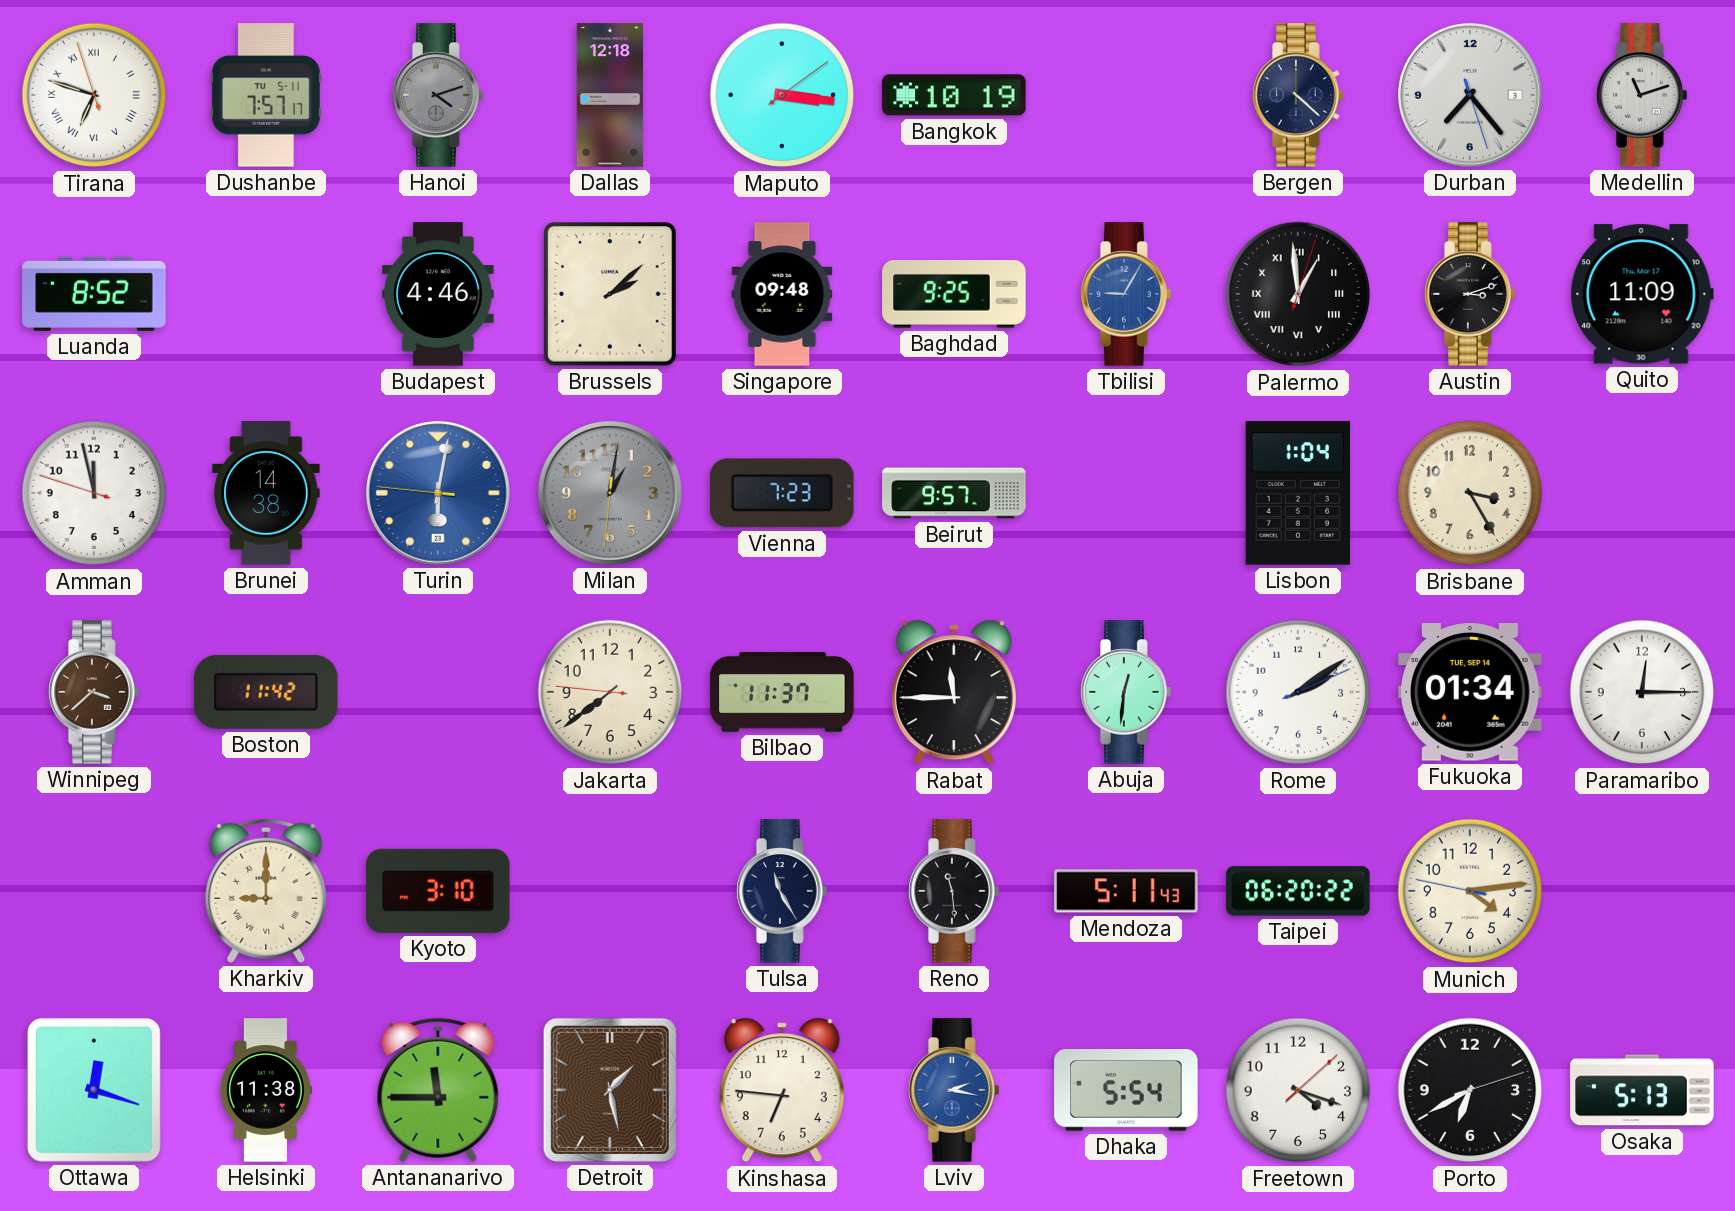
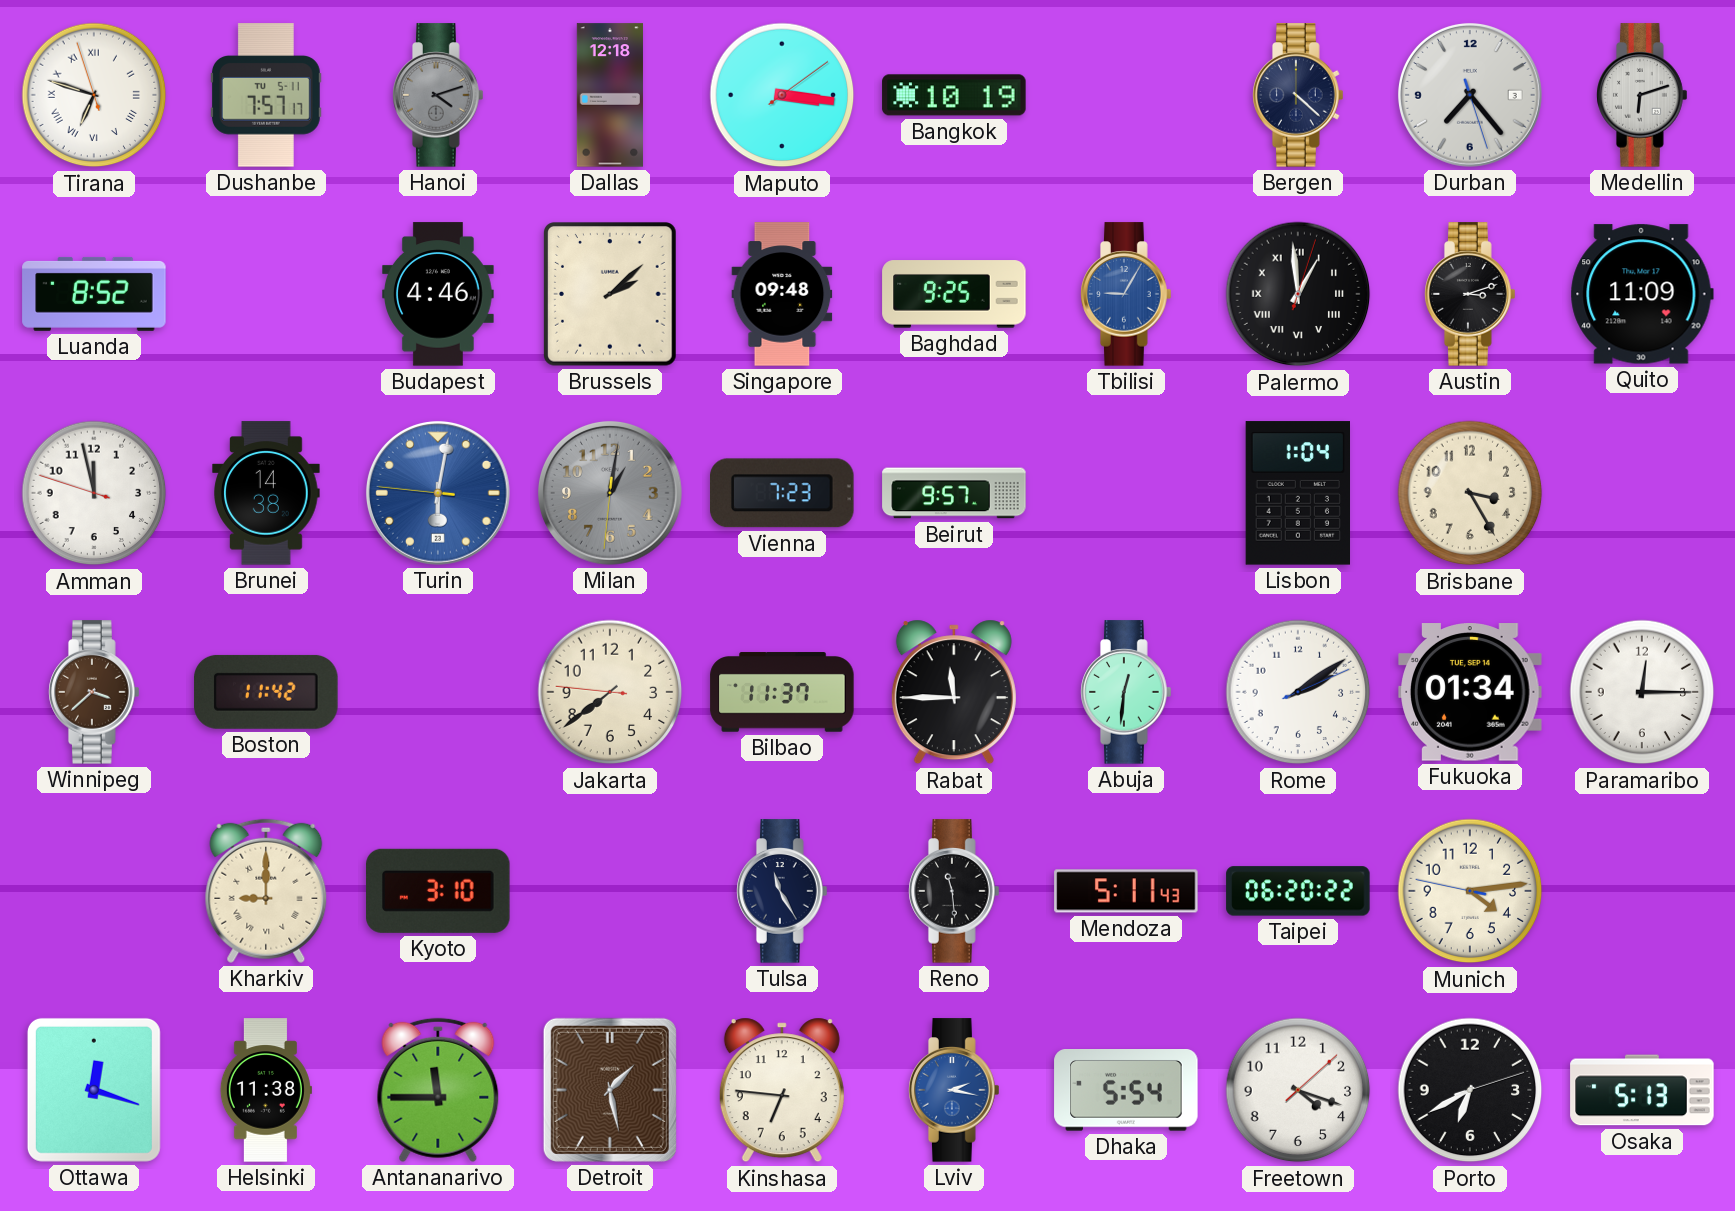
Medellin: 11:12 -> 6:12 (1642, 95)
